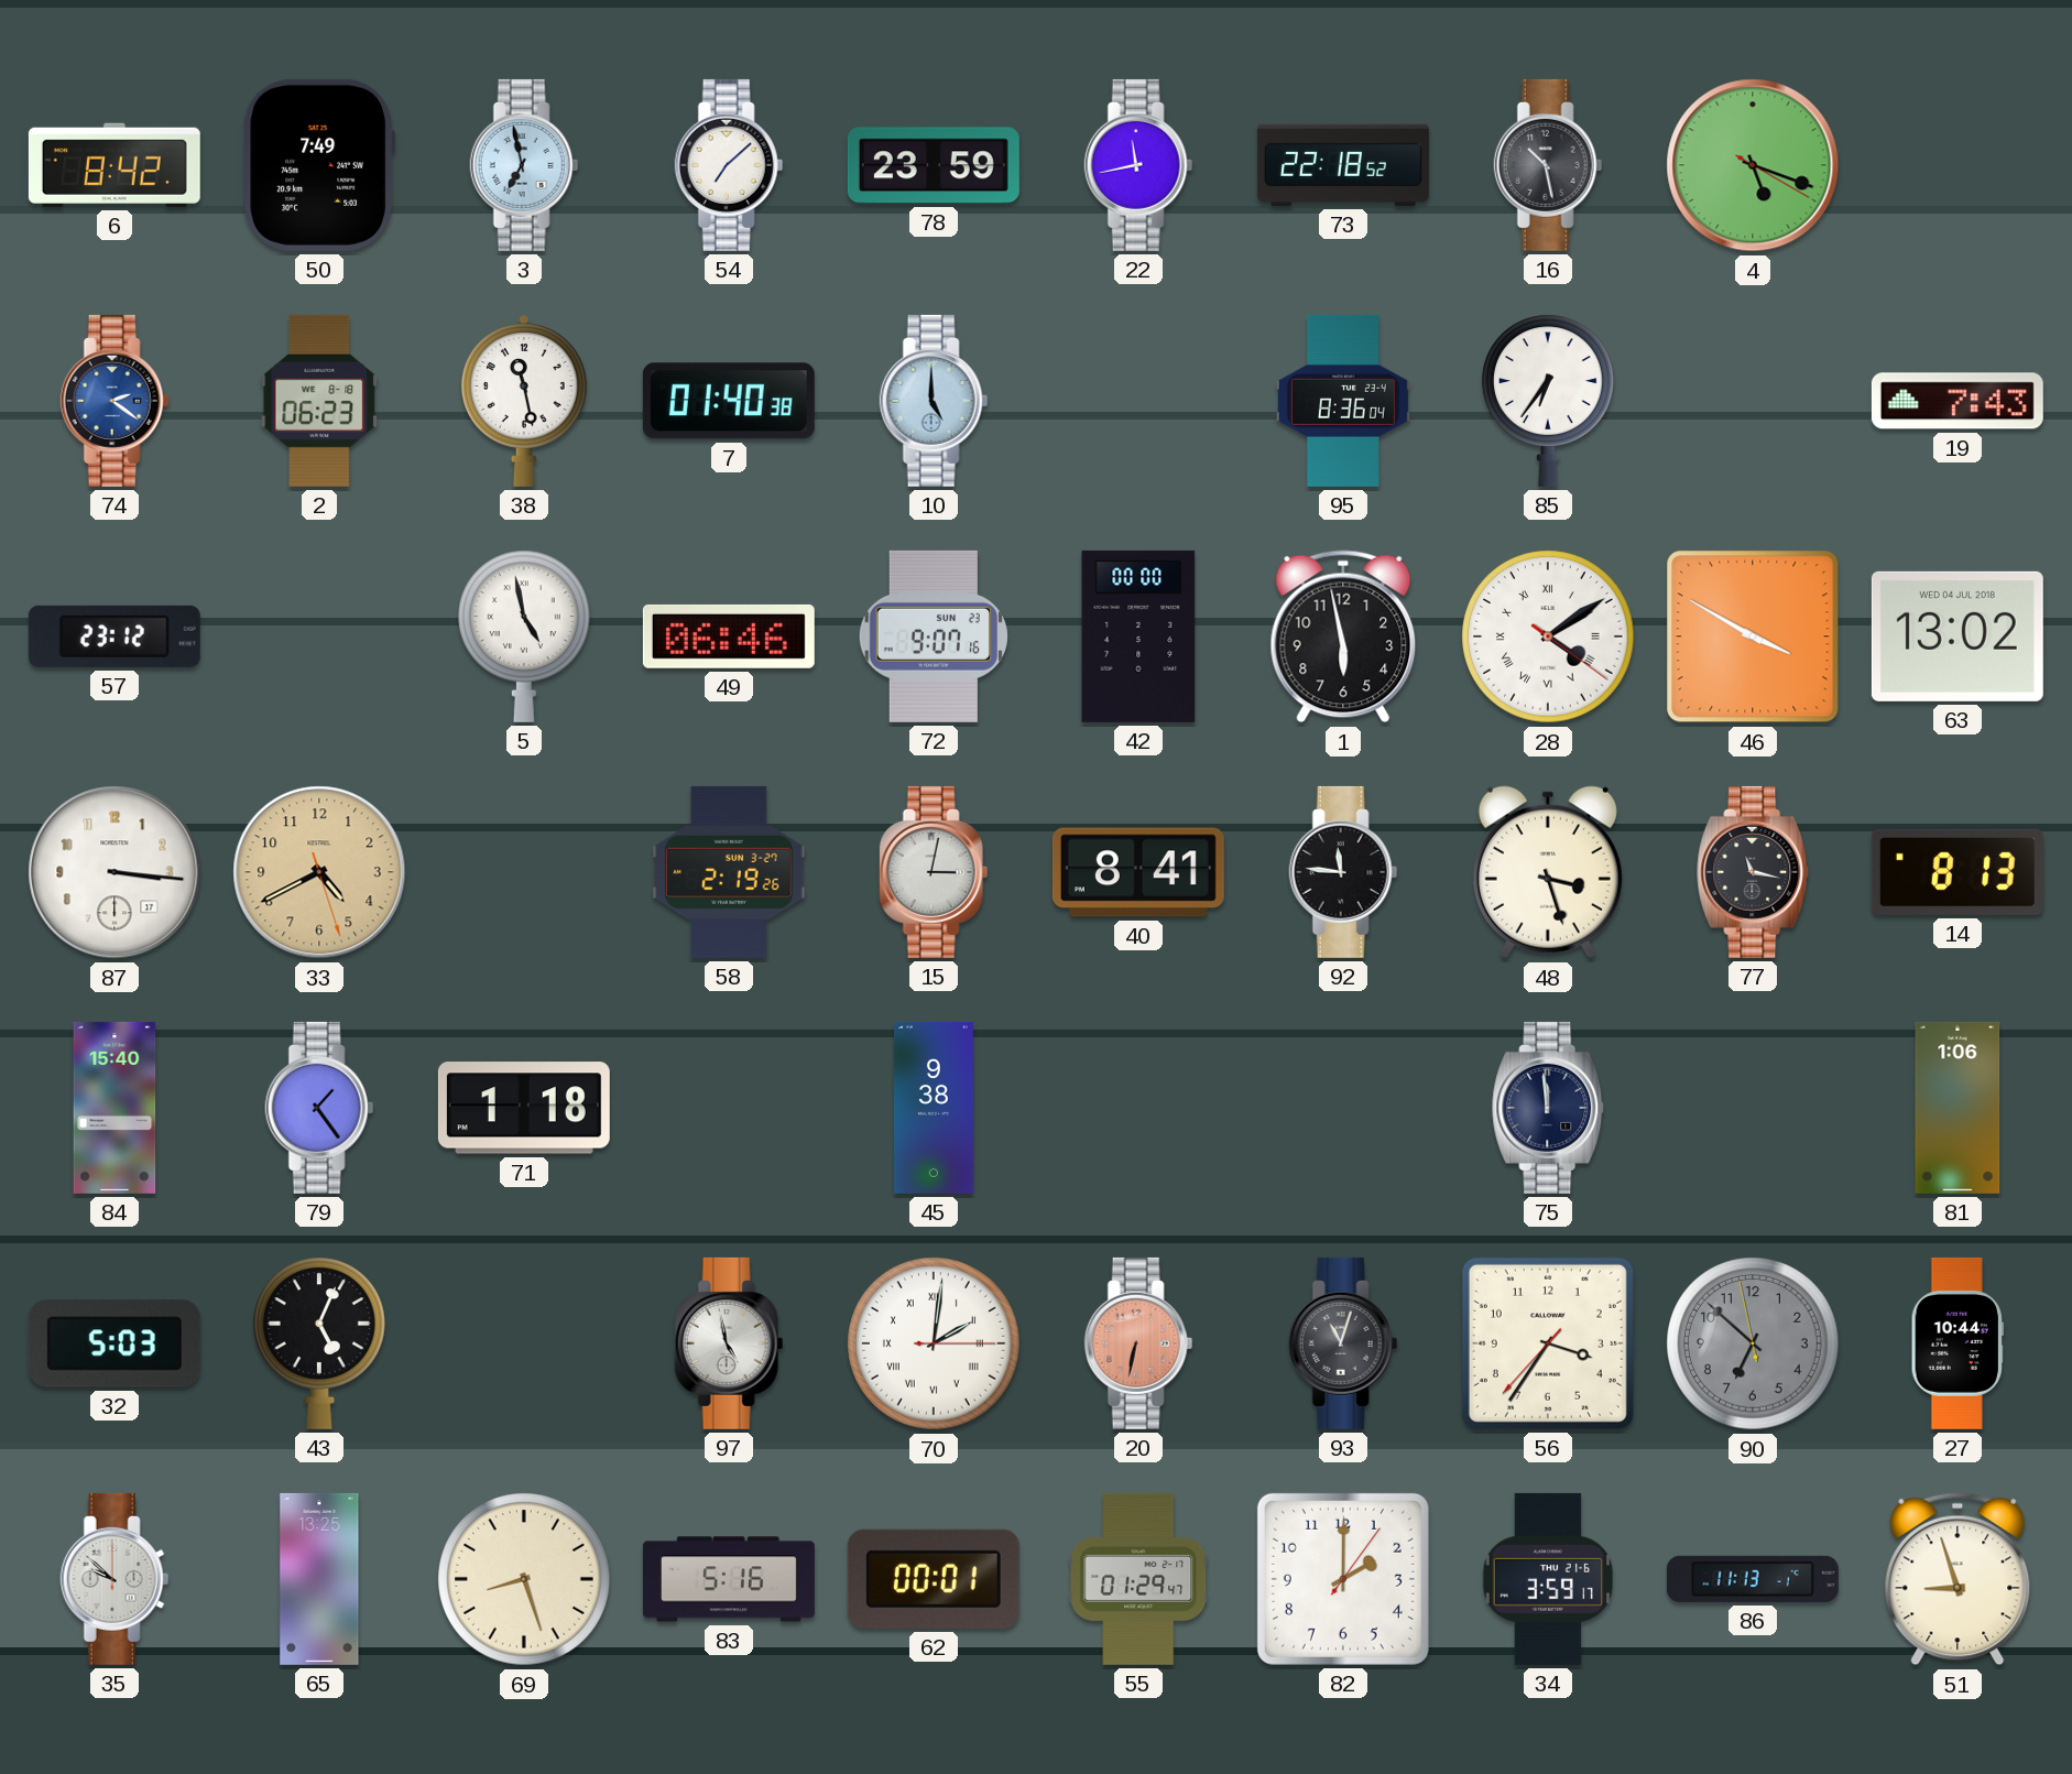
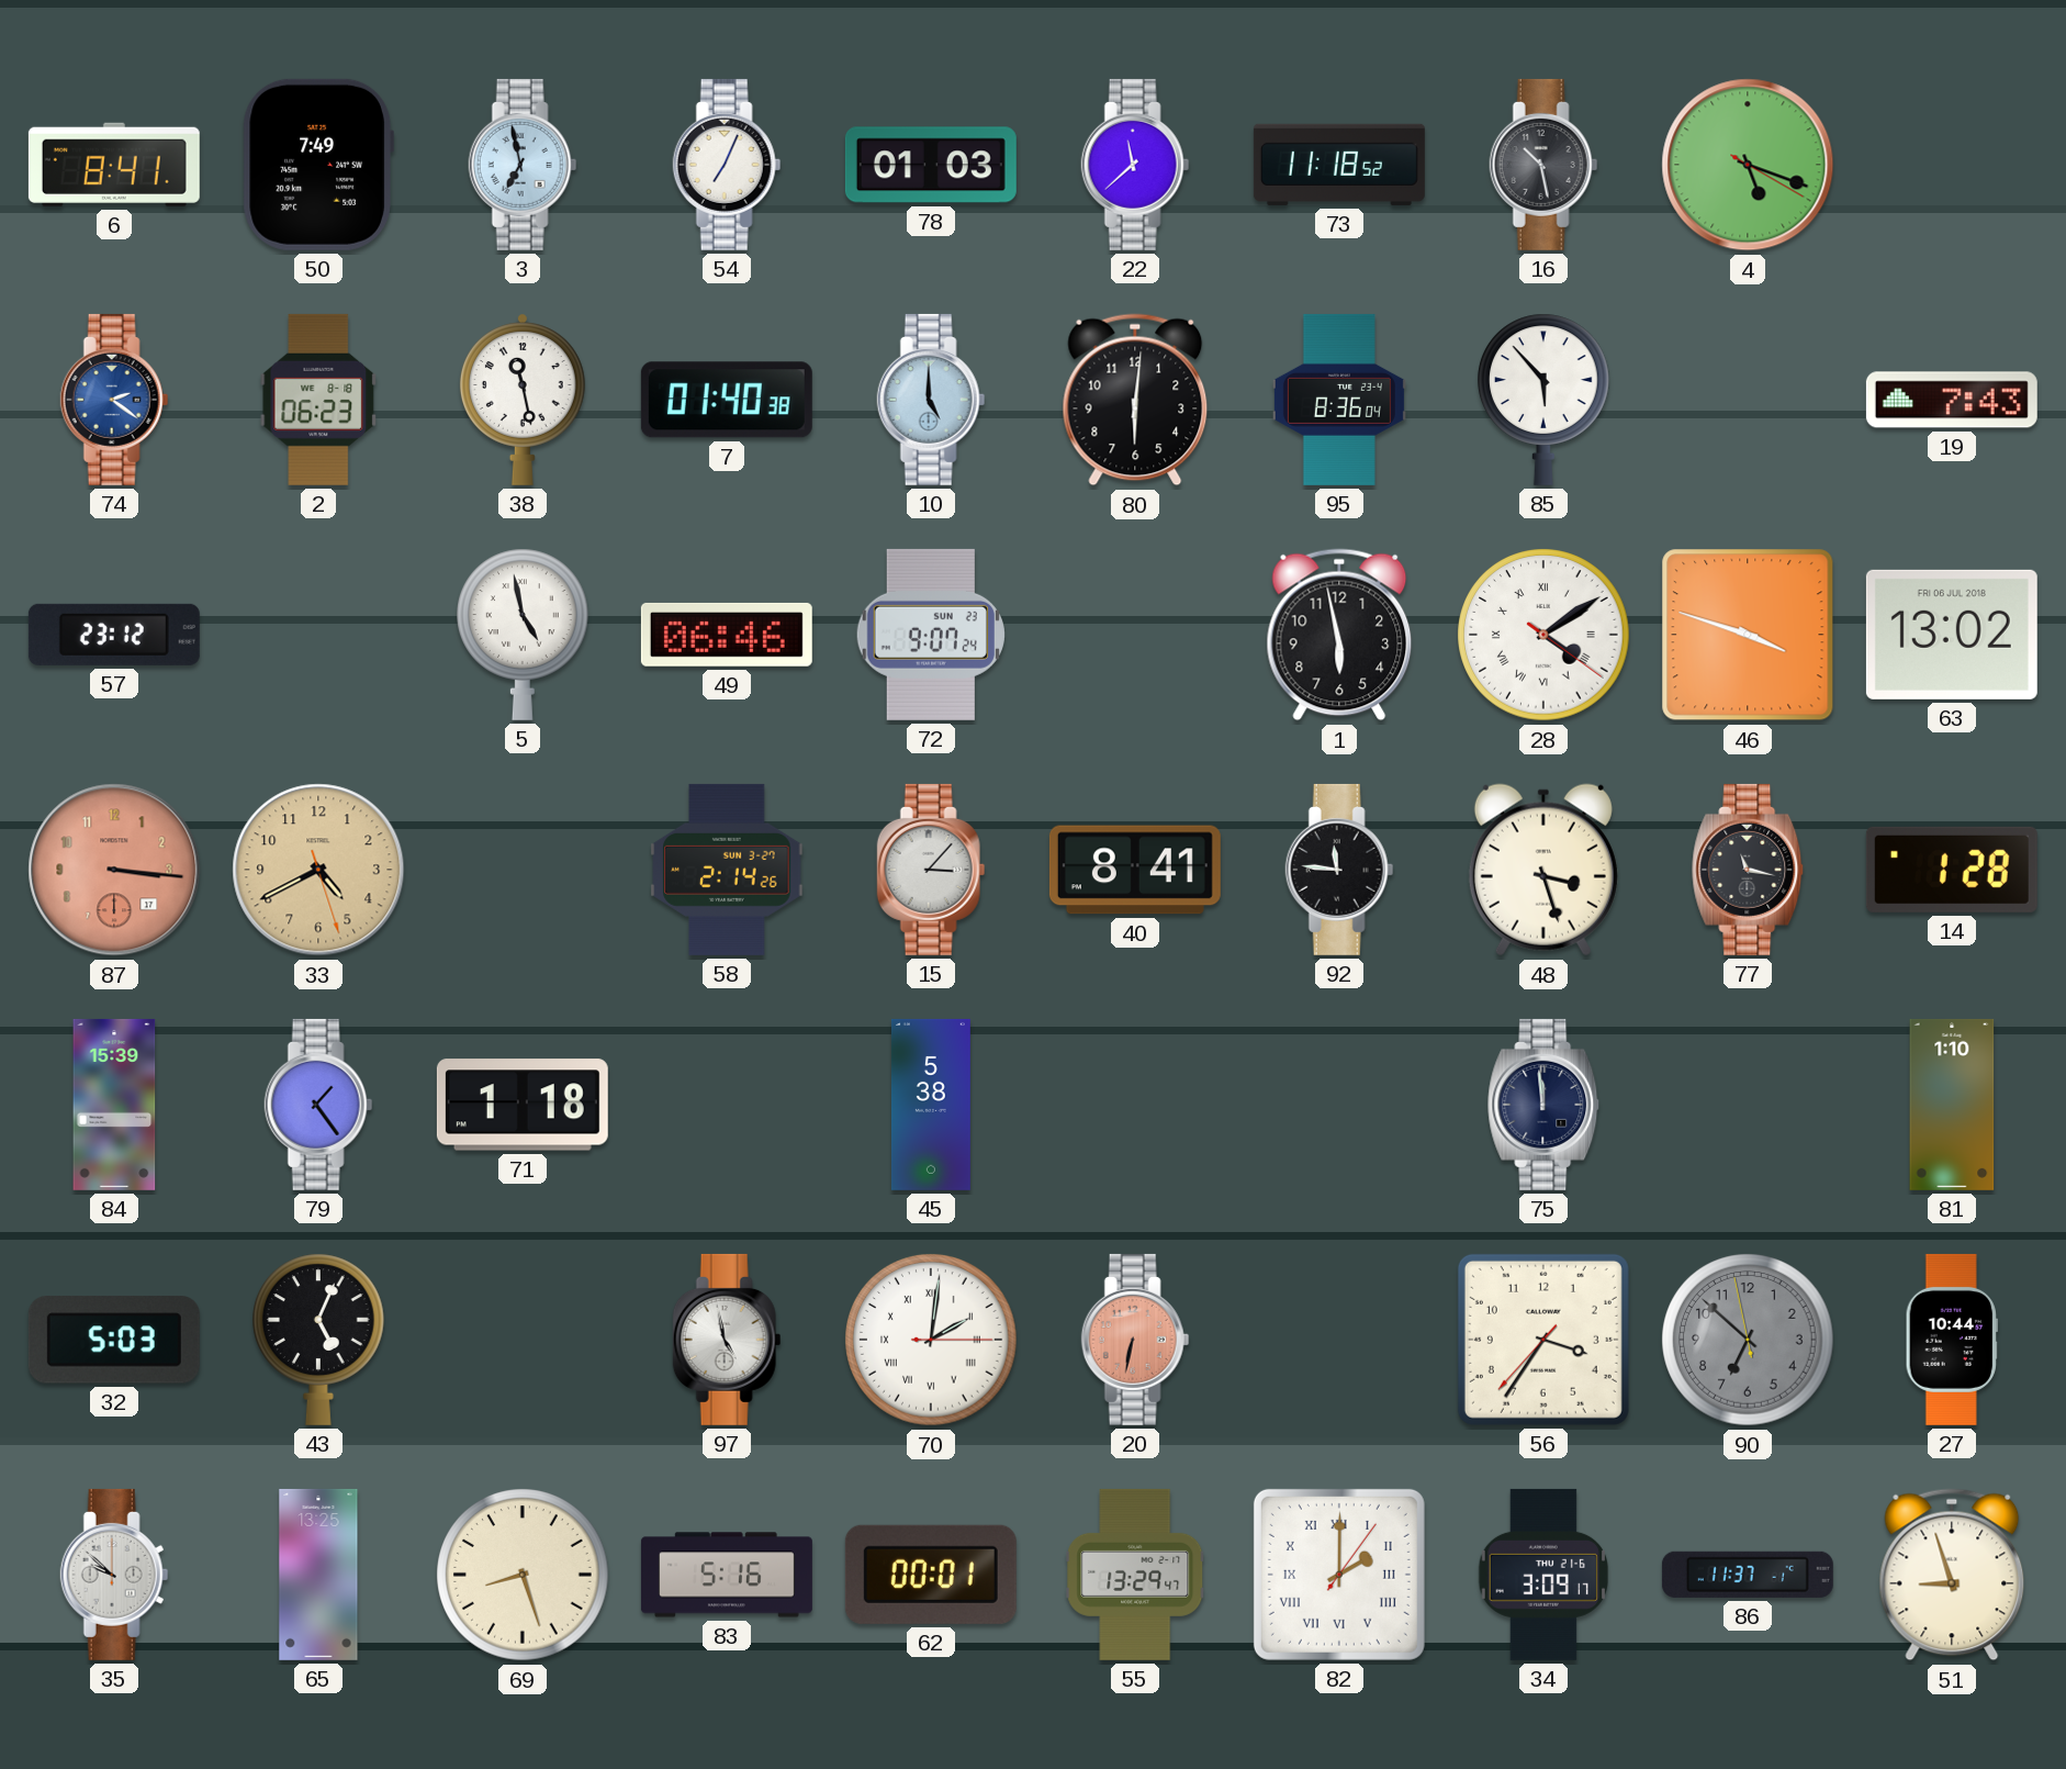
6: 8:42 -> 8:41 (114, 165)
54: 7:08 -> 7:04 (727, 165)
78: 23:59 -> 01:03 (931, 165)
22: 11:43 -> 11:38 (1135, 165)
73: 22:18 -> 11:18 (1339, 165)
80: none -> 6:01 (1135, 400)
85: 6:36 -> 5:53 (1545, 400)
72: 9:07:16 -> 9:07:24 (931, 635)
42: 00:00 -> none (1138, 636)
46: 3:50 -> 3:48 (1748, 635)
63 date: WED 04 JUL 2018 -> FRI 06 JUL 2018 (1952, 635)
87 dial: white -> salmon (114, 870)
58: 2:19 -> 2:14 (727, 870)
15: 3:02 -> 3:07 (931, 870)
14: 8:13 -> 1:28 (1952, 870)
84: 15:40 -> 15:39 (114, 1105)
45: 9:38 -> 5:38 (931, 1105)
81: 1:06 -> 1:10 (1952, 1105)
93: 11:03 -> none (1343, 1343)
55: 01:29 -> 13:29 (1135, 1575)
82 numerals: Arabic -> Roman (1339, 1575)
34: 3:59 -> 3:09 (1543, 1575)
86: 11:13 -> 11:37 (1748, 1575)
